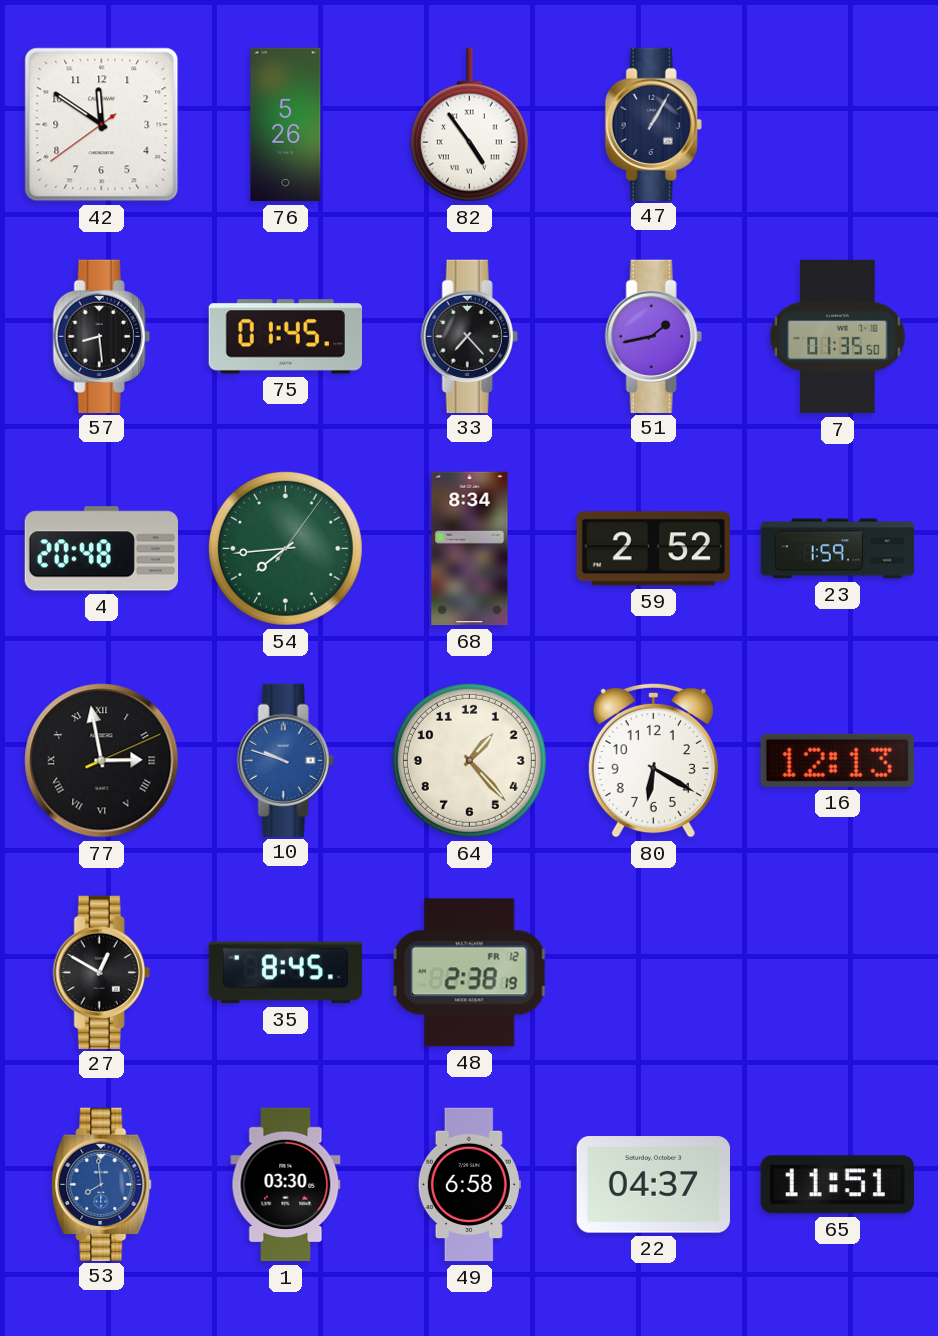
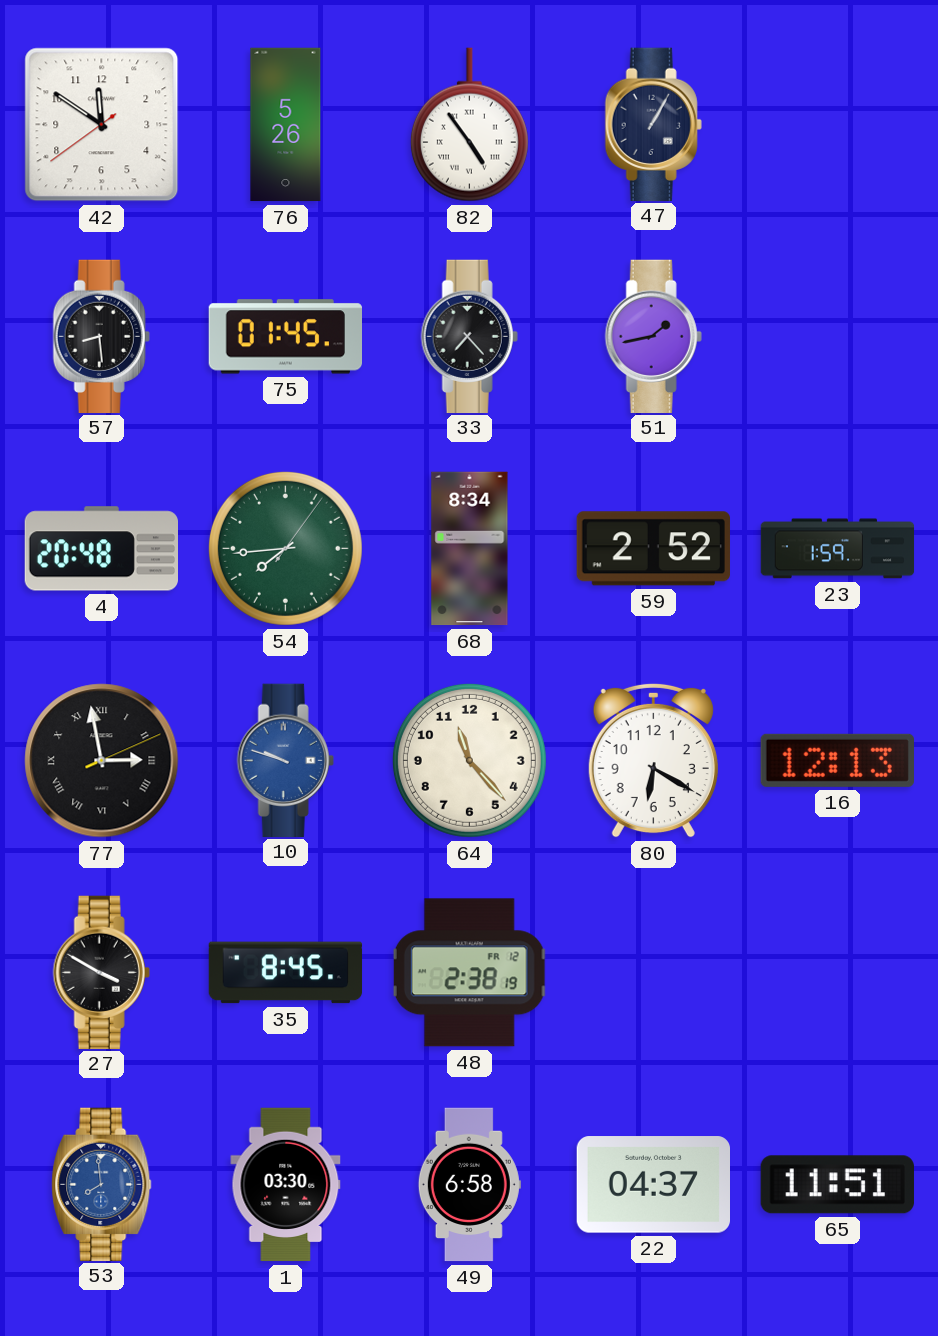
7: 01:35 -> none (838, 337)
64: 1:23 -> 11:23 (469, 760)
27: 12:50 -> 3:50 (101, 972)
